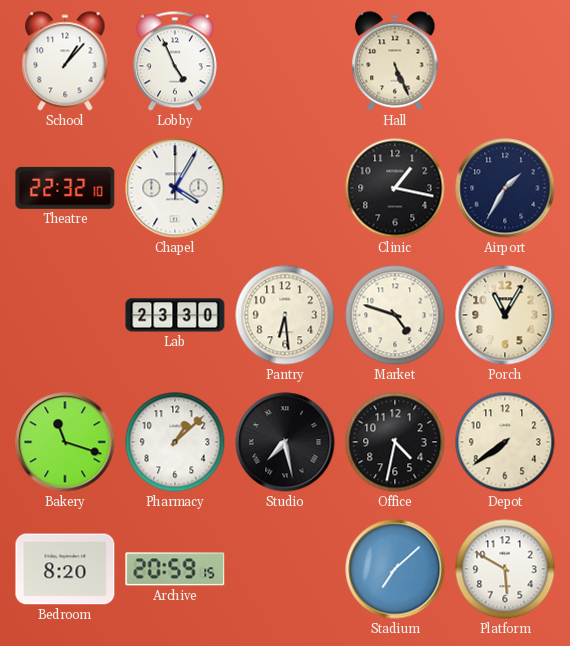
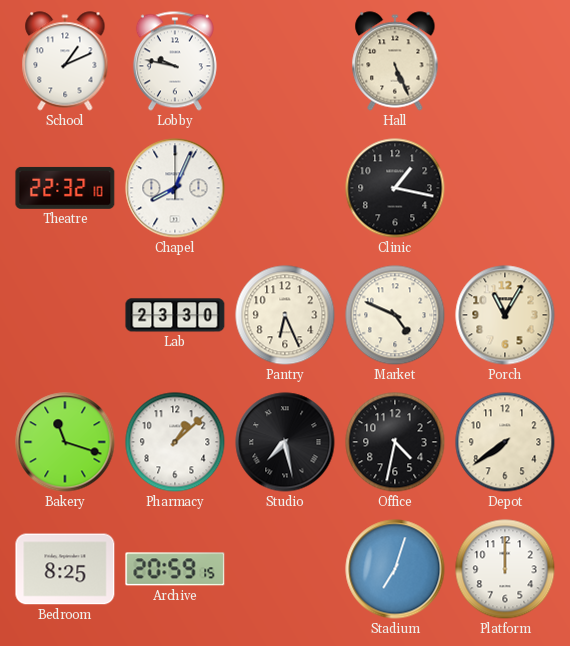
School: 1:07 -> 1:11 (65, 61)
Lobby: 4:56 -> 9:47 (175, 61)
Chapel: 4:05 -> 8:04 (175, 188)
Airport: 1:35 -> none (505, 188)
Pantry: 6:29 -> 6:26 (285, 315)
Market: 4:48 -> 4:49 (395, 315)
Bedroom: 8:20 -> 8:25 (65, 569)
Stadium: 7:08 -> 7:03 (395, 569)
Platform: 5:50 -> 12:00 (505, 569)
